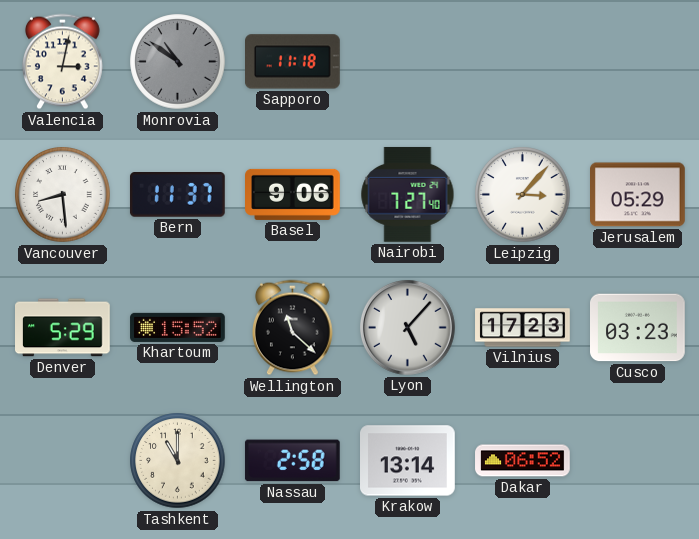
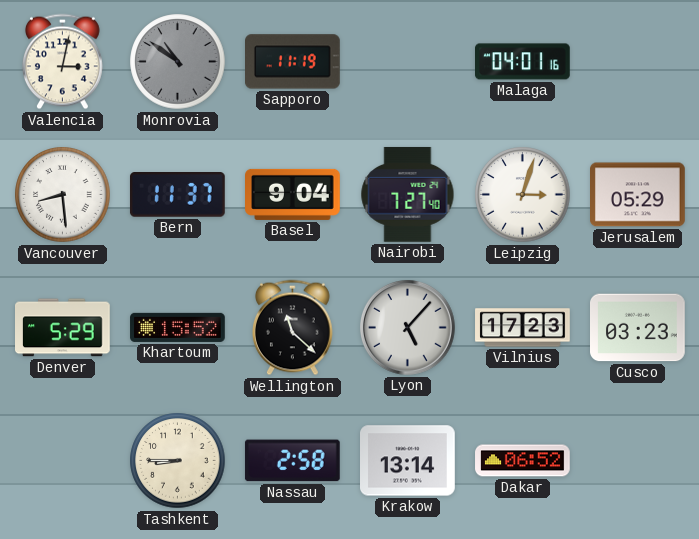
Sapporo: 11:18 -> 11:19 (293, 62)
Malaga: none -> 04:01 (523, 62)
Basel: 9:06 -> 9:04 (293, 194)
Leipzig: 3:07 -> 3:03 (523, 195)
Tashkent: 11:00 -> 8:45 (178, 461)
